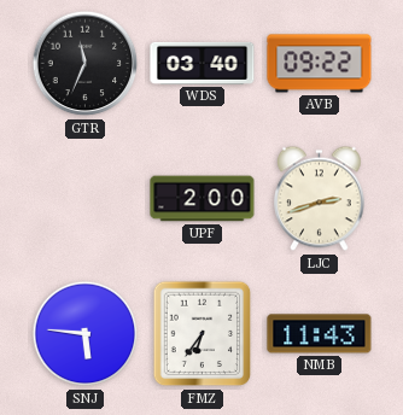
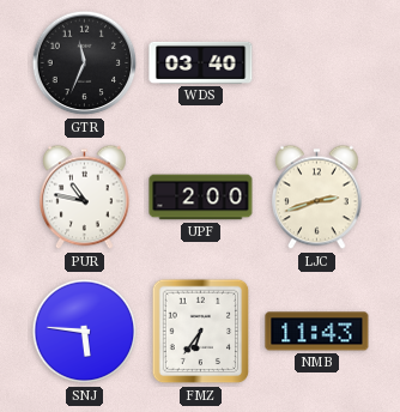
AVB: 09:22 -> none (320, 64)
PUR: none -> 10:47 (85, 198)
